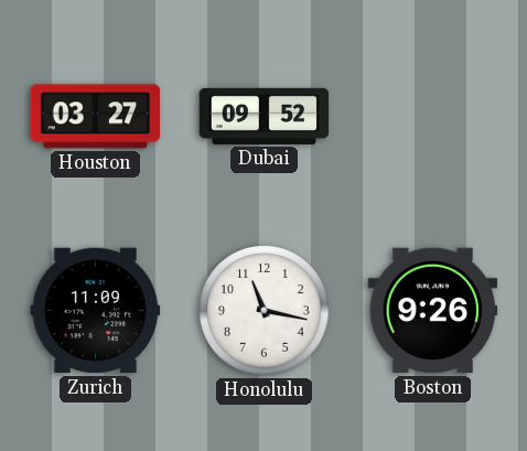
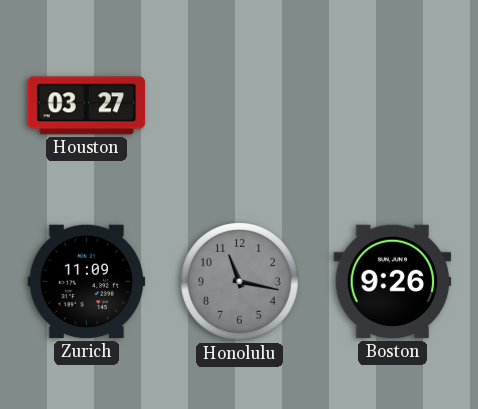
Dubai: 09:52 -> none (265, 116)
Honolulu dial: white -> grey (240, 282)
